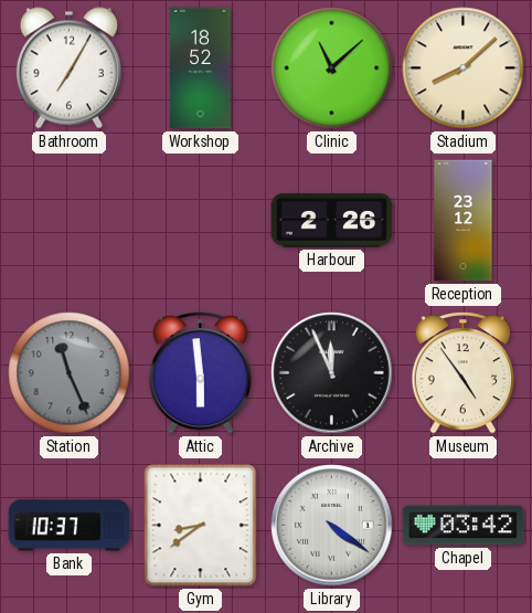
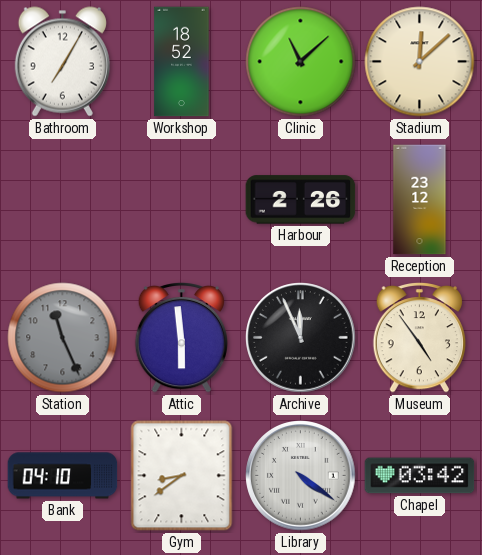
Stadium: 8:08 -> 12:08 (420, 62)
Bank: 10:37 -> 04:10 (63, 476)
